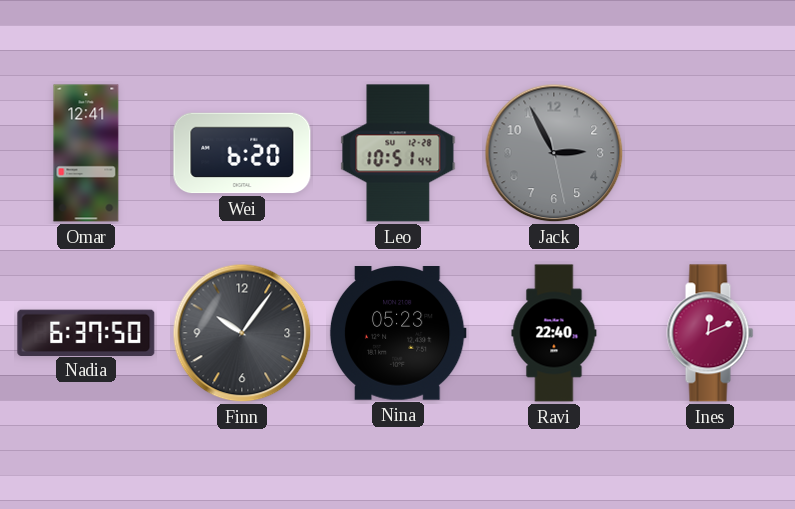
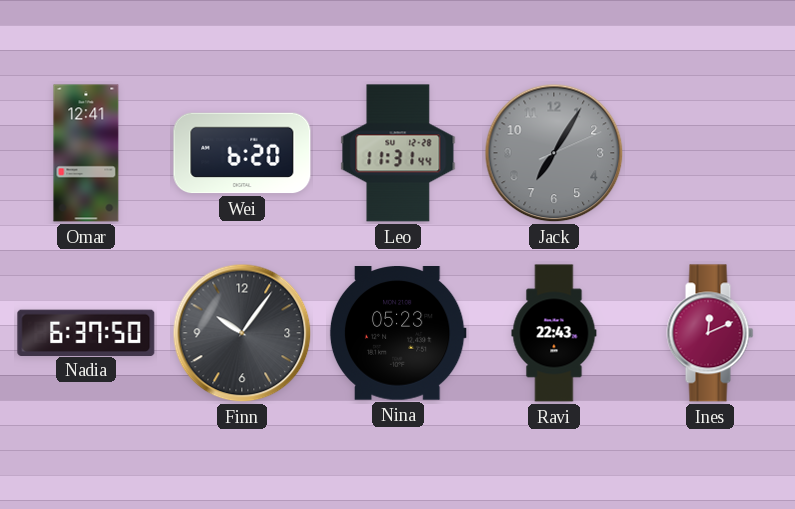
Leo: 10:51 -> 11:31 (398, 153)
Jack: 2:55 -> 7:05 (554, 153)
Ravi: 22:40 -> 22:43 (554, 333)
